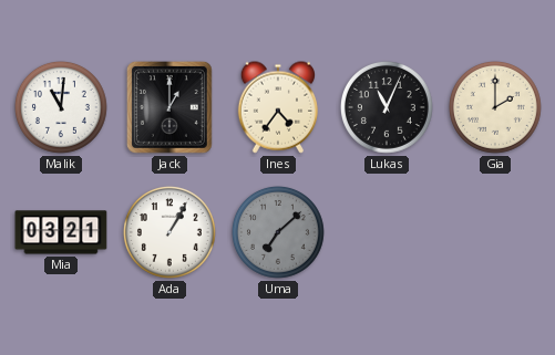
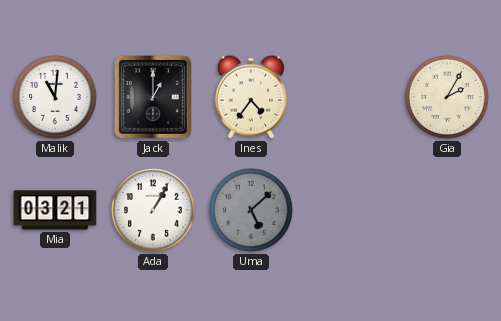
Lukas: 11:04 -> none (387, 107)
Gia: 2:00 -> 2:05 (447, 97)
Uma: 7:08 -> 5:08 (251, 210)
